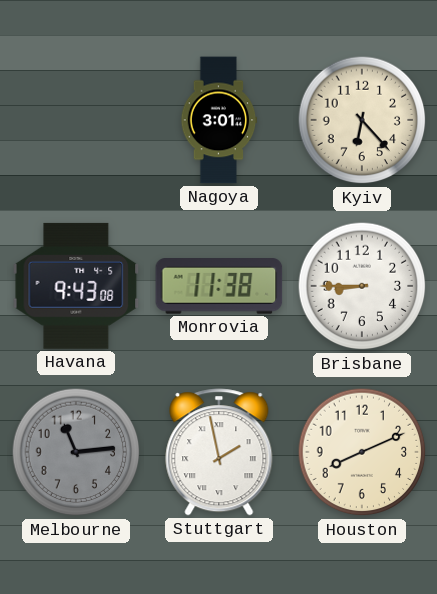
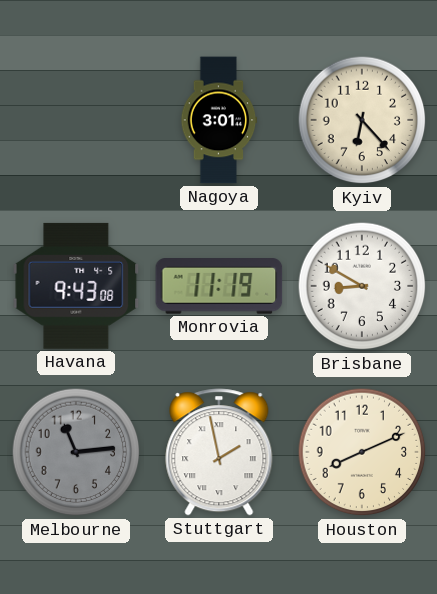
Monrovia: 11:38 -> 11:19 (219, 287)
Brisbane: 8:45 -> 8:50 (362, 286)
